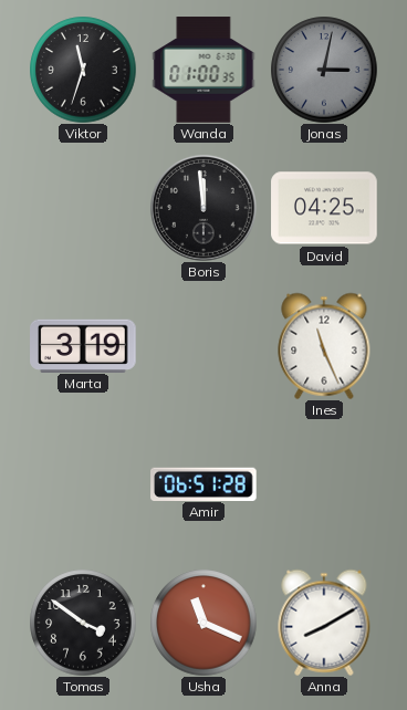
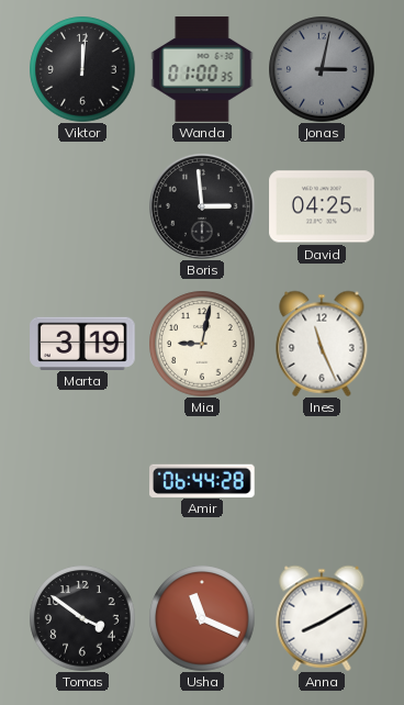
Viktor: 11:33 -> 12:01 (82, 69)
Boris: 11:59 -> 2:59 (202, 206)
Mia: none -> 9:02 (202, 344)
Amir: 06:51 -> 06:44 (202, 480)
